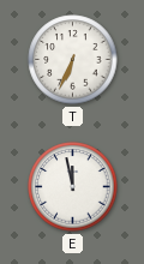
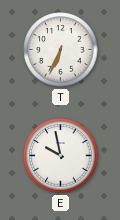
E: 11:58 -> 9:58 (61, 156)
